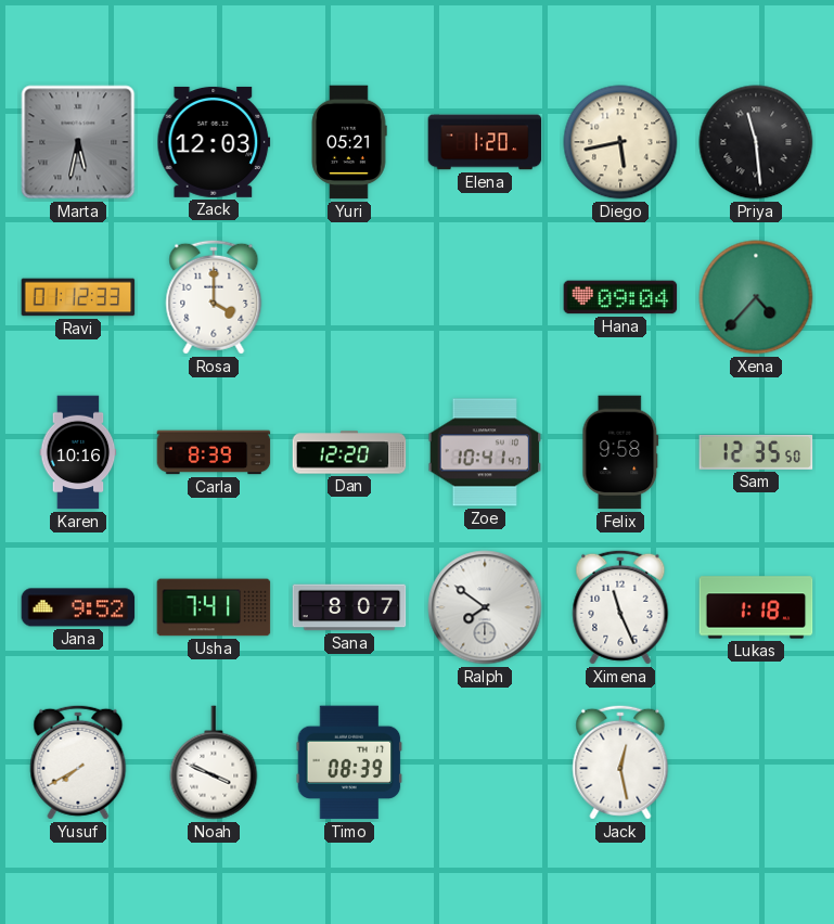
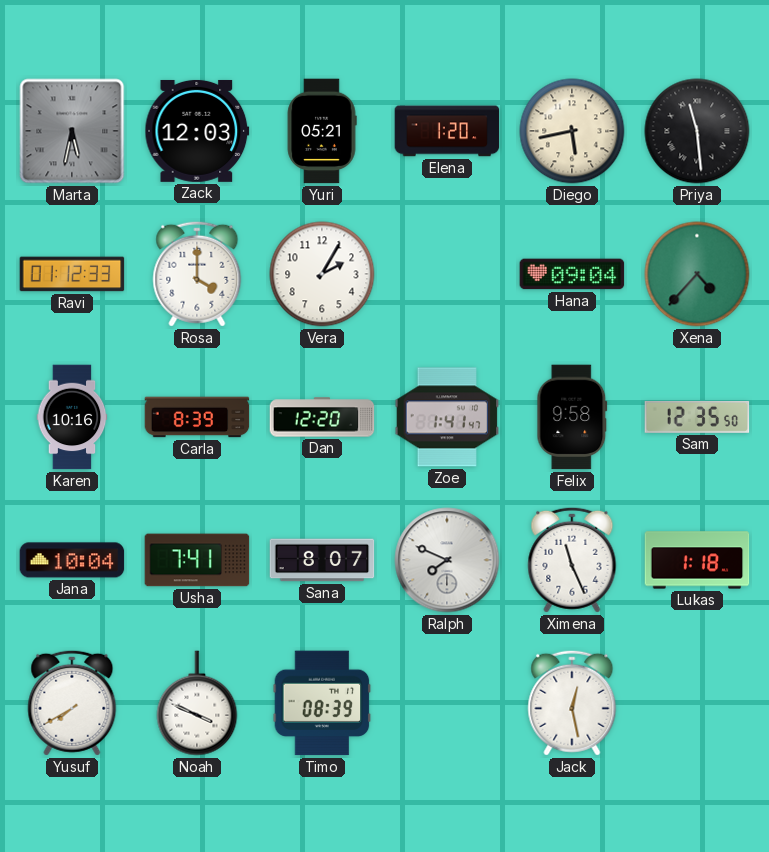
Vera: none -> 2:05 (322, 274)
Zoe: 10:41 -> 1:41 (447, 417)
Jana: 9:52 -> 10:04 (72, 560)
Ralph: 7:51 -> 7:49 (447, 560)
